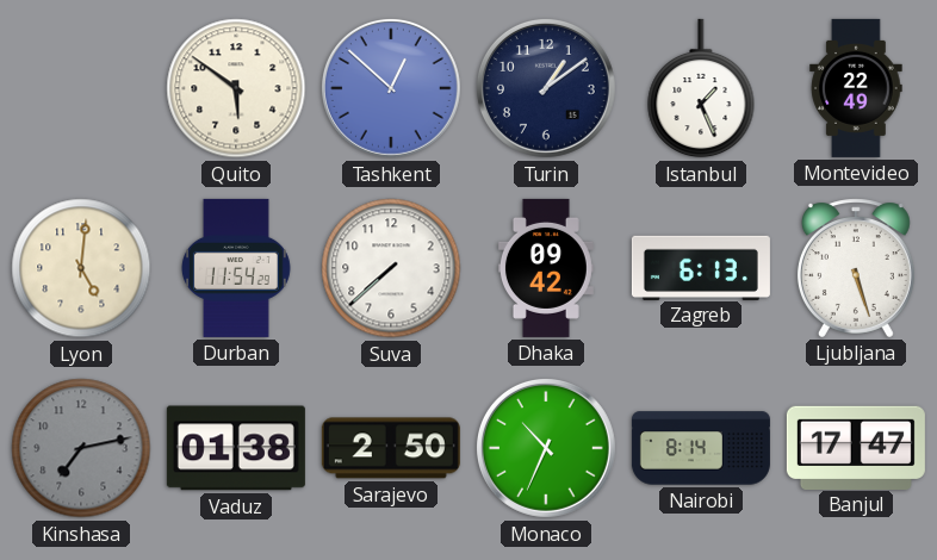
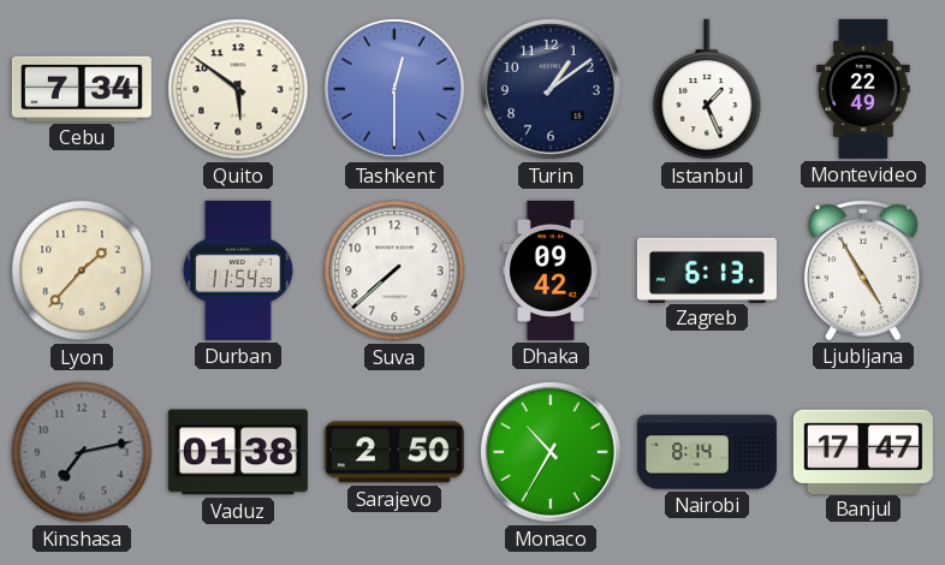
Cebu: none -> 7:34 (82, 89)
Tashkent: 12:52 -> 12:30 (394, 89)
Lyon: 5:01 -> 1:37 (82, 270)
Ljubljana: 5:27 -> 4:55 (863, 270)
Monaco: 10:34 -> 10:35 (551, 452)
